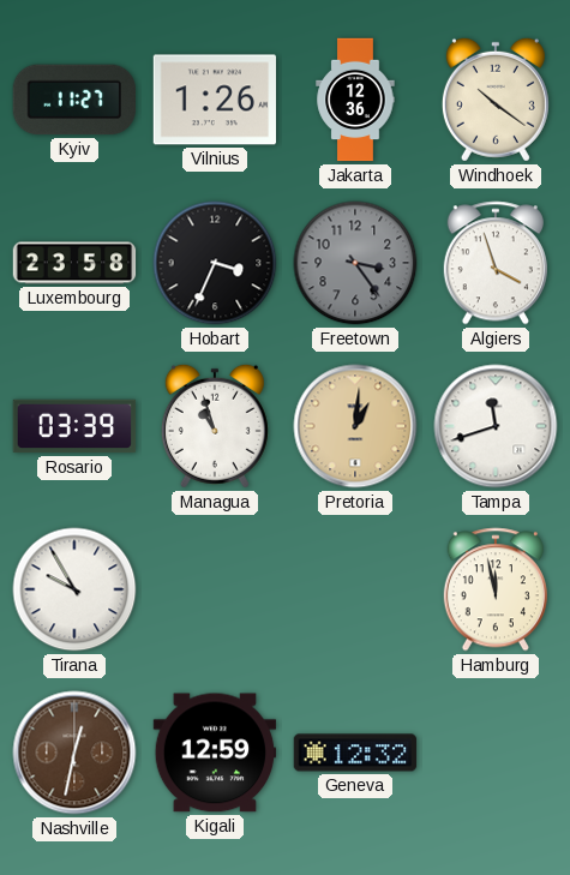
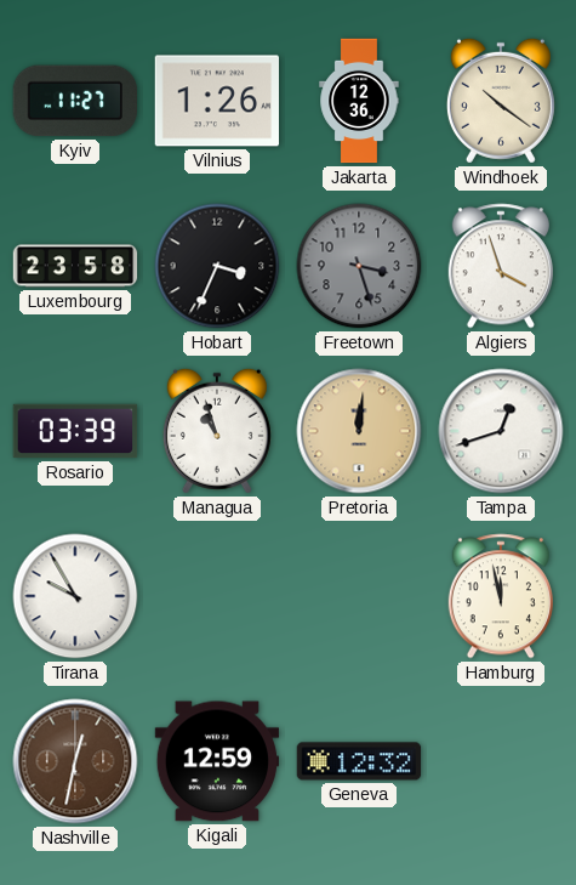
Freetown: 3:24 -> 3:27 (359, 266)
Pretoria: 1:01 -> 12:01 (359, 431)
Tampa: 11:42 -> 12:42 (501, 431)
